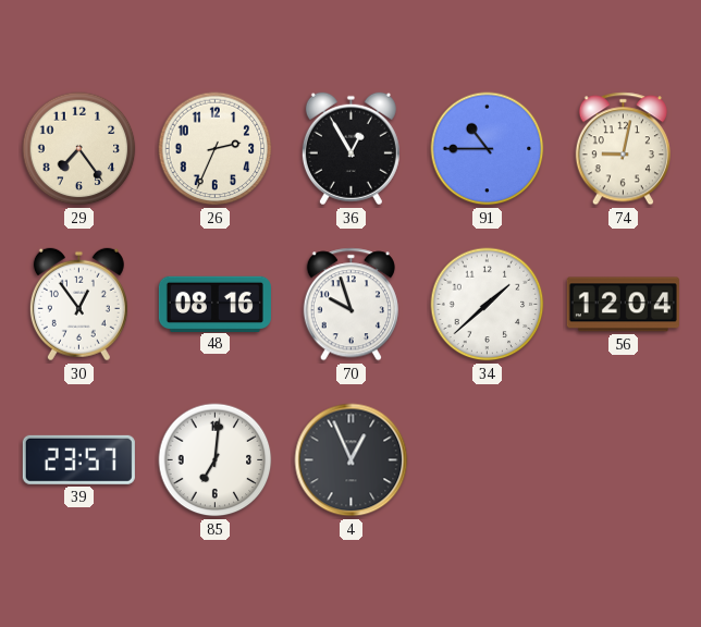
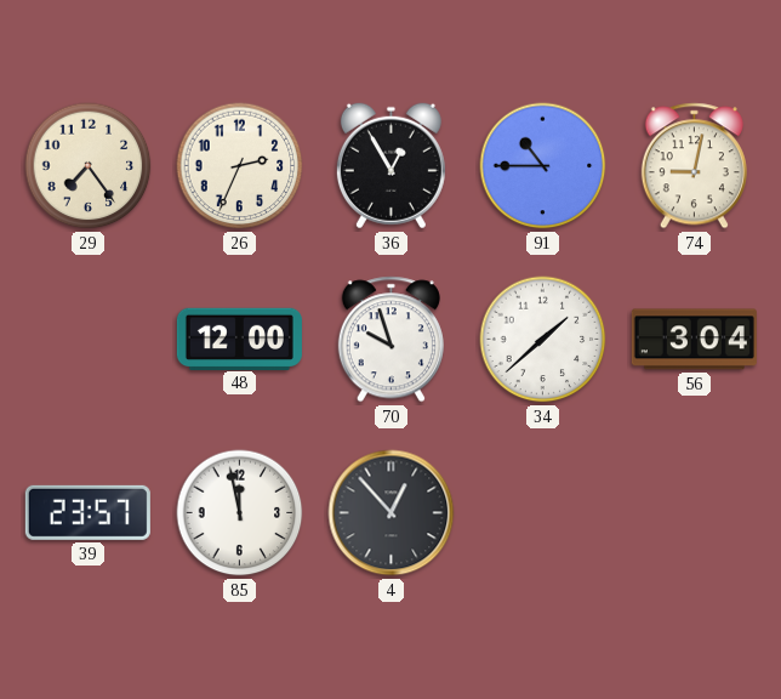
30: 12:54 -> none (78, 305)
48: 08:16 -> 12:00 (239, 339)
56: 12:04 -> 3:04 (694, 340)
85: 7:01 -> 11:58 (240, 513)
4: 12:56 -> 12:53 (392, 513)
